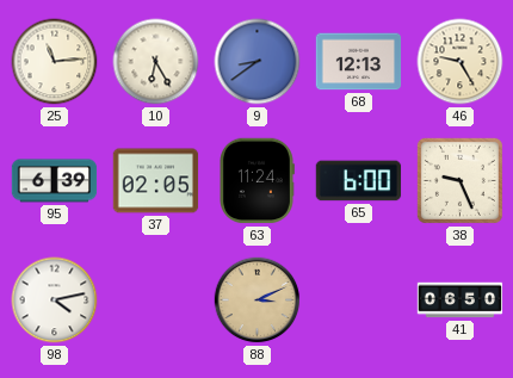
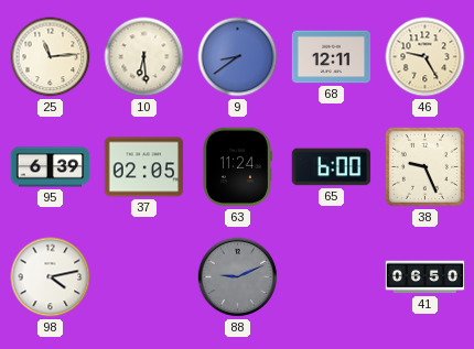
10: 6:25 -> 6:29 (144, 57)
68: 12:13 -> 12:11 (332, 57)
88: 3:11 -> 9:11 (238, 277)
88 dial: champagne -> grey (238, 277)
